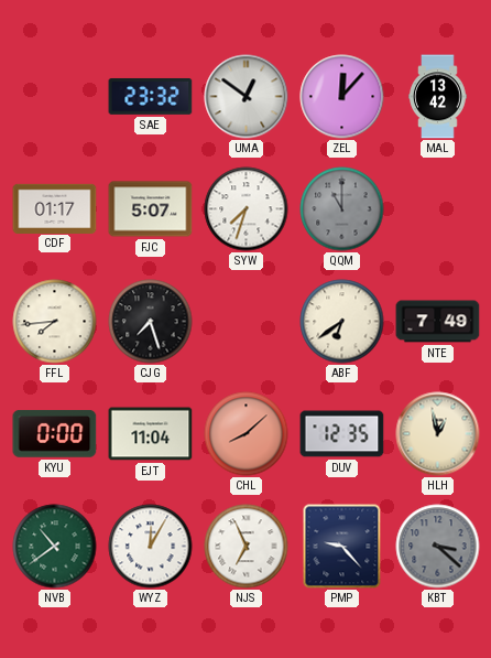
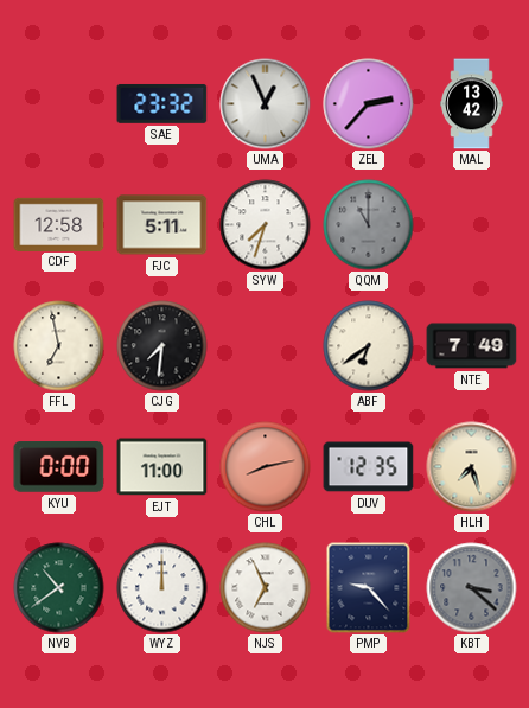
UMA: 12:51 -> 12:56 (266, 104)
ZEL: 12:07 -> 2:37 (369, 104)
CDF: 01:17 -> 12:58 (59, 224)
FJC: 5:07 -> 5:11 (162, 225)
FFL: 7:44 -> 6:58 (59, 346)
CJG: 7:27 -> 7:31 (162, 346)
EJT: 11:04 -> 11:00 (162, 467)
CHL: 8:08 -> 8:13 (266, 467)
HLH: 12:58 -> 7:27 (472, 467)
WYZ: 12:05 -> 12:00 (162, 588)
